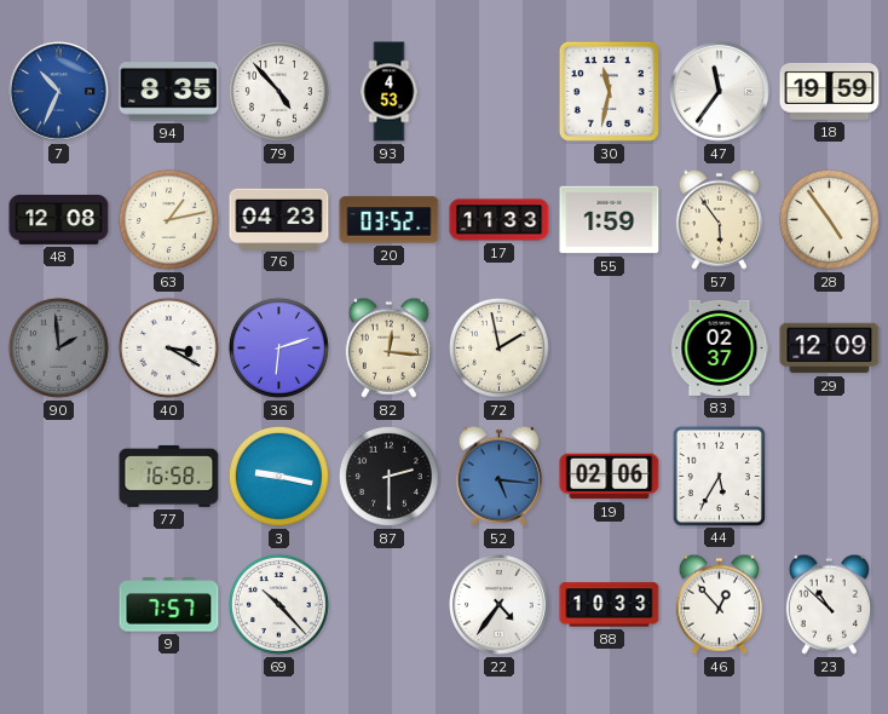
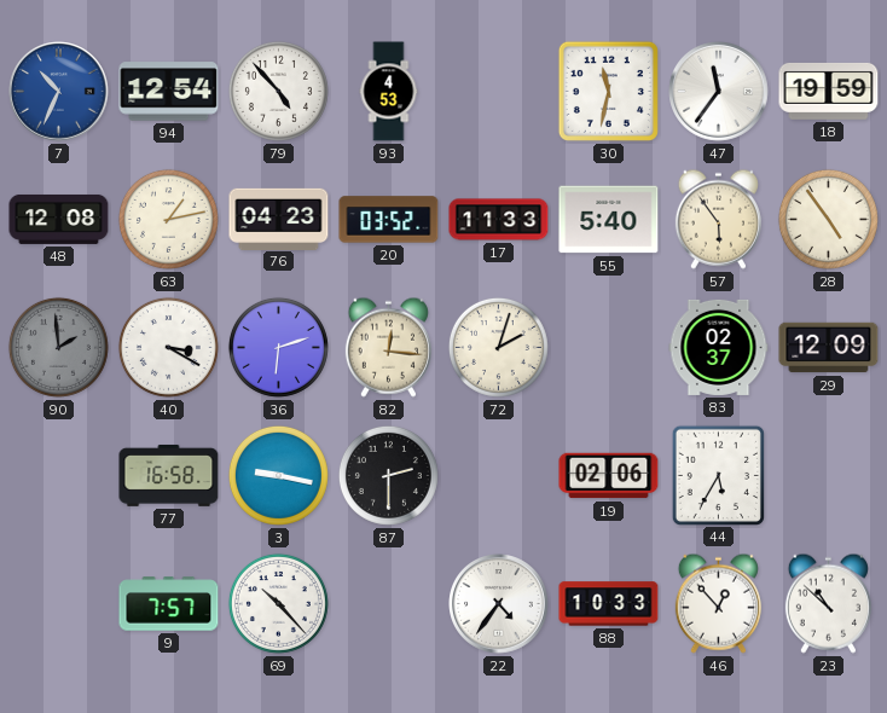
94: 8:35 -> 12:54 (169, 92)
55: 1:59 -> 5:40 (609, 220)
72: 1:58 -> 2:03 (498, 347)
52: 5:16 -> none (498, 476)
